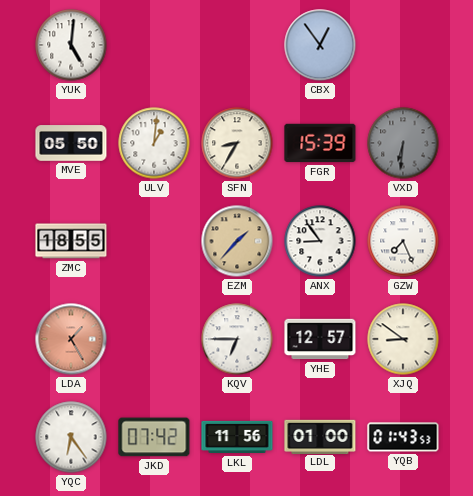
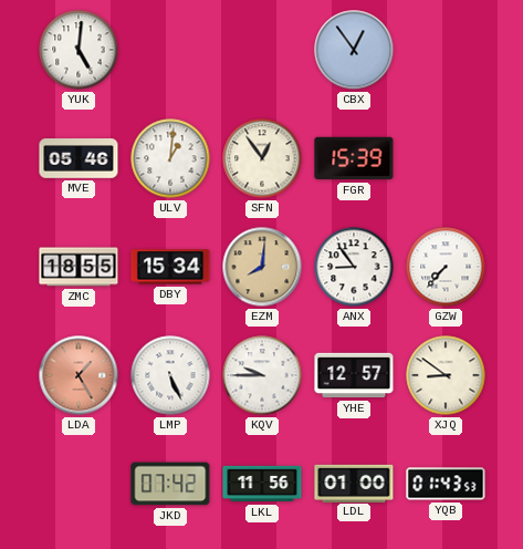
MVE: 05:50 -> 05:46 (79, 158)
SFN: 8:35 -> 12:54 (262, 158)
VXD: 6:31 -> none (403, 143)
DBY: none -> 15:34 (170, 267)
EZM: 1:37 -> 8:01 (262, 267)
GZW: 7:26 -> 7:37 (446, 267)
LMP: none -> 5:26 (170, 375)
KQV: 6:45 -> 9:45 (262, 375)
YQC: 6:24 -> none (71, 437)
